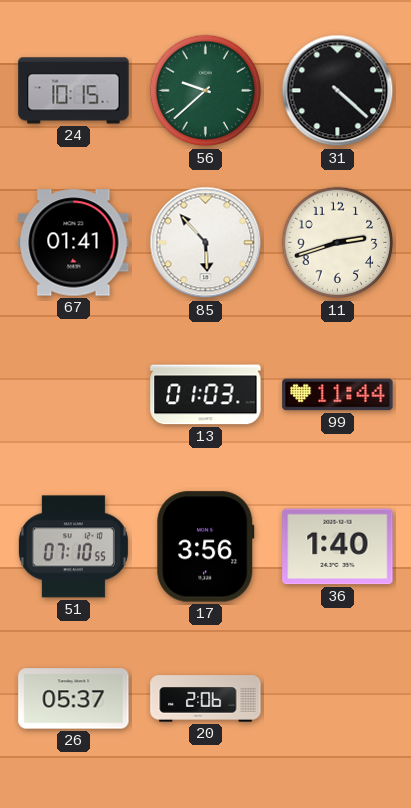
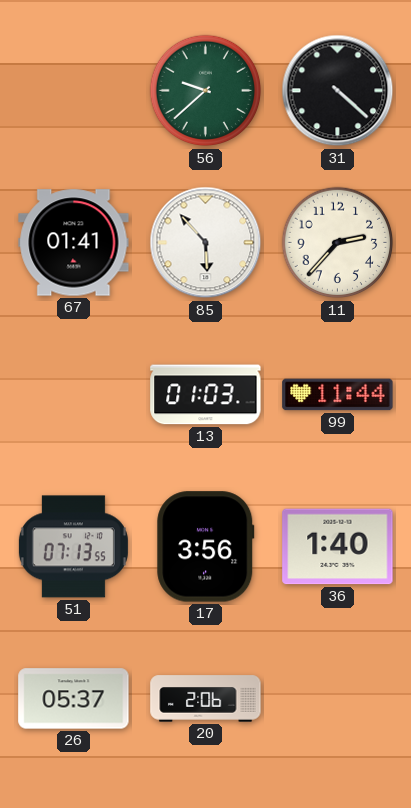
24: 10:15 -> none (74, 91)
11: 2:42 -> 2:37 (338, 243)
51: 07:10 -> 07:13 (73, 547)
